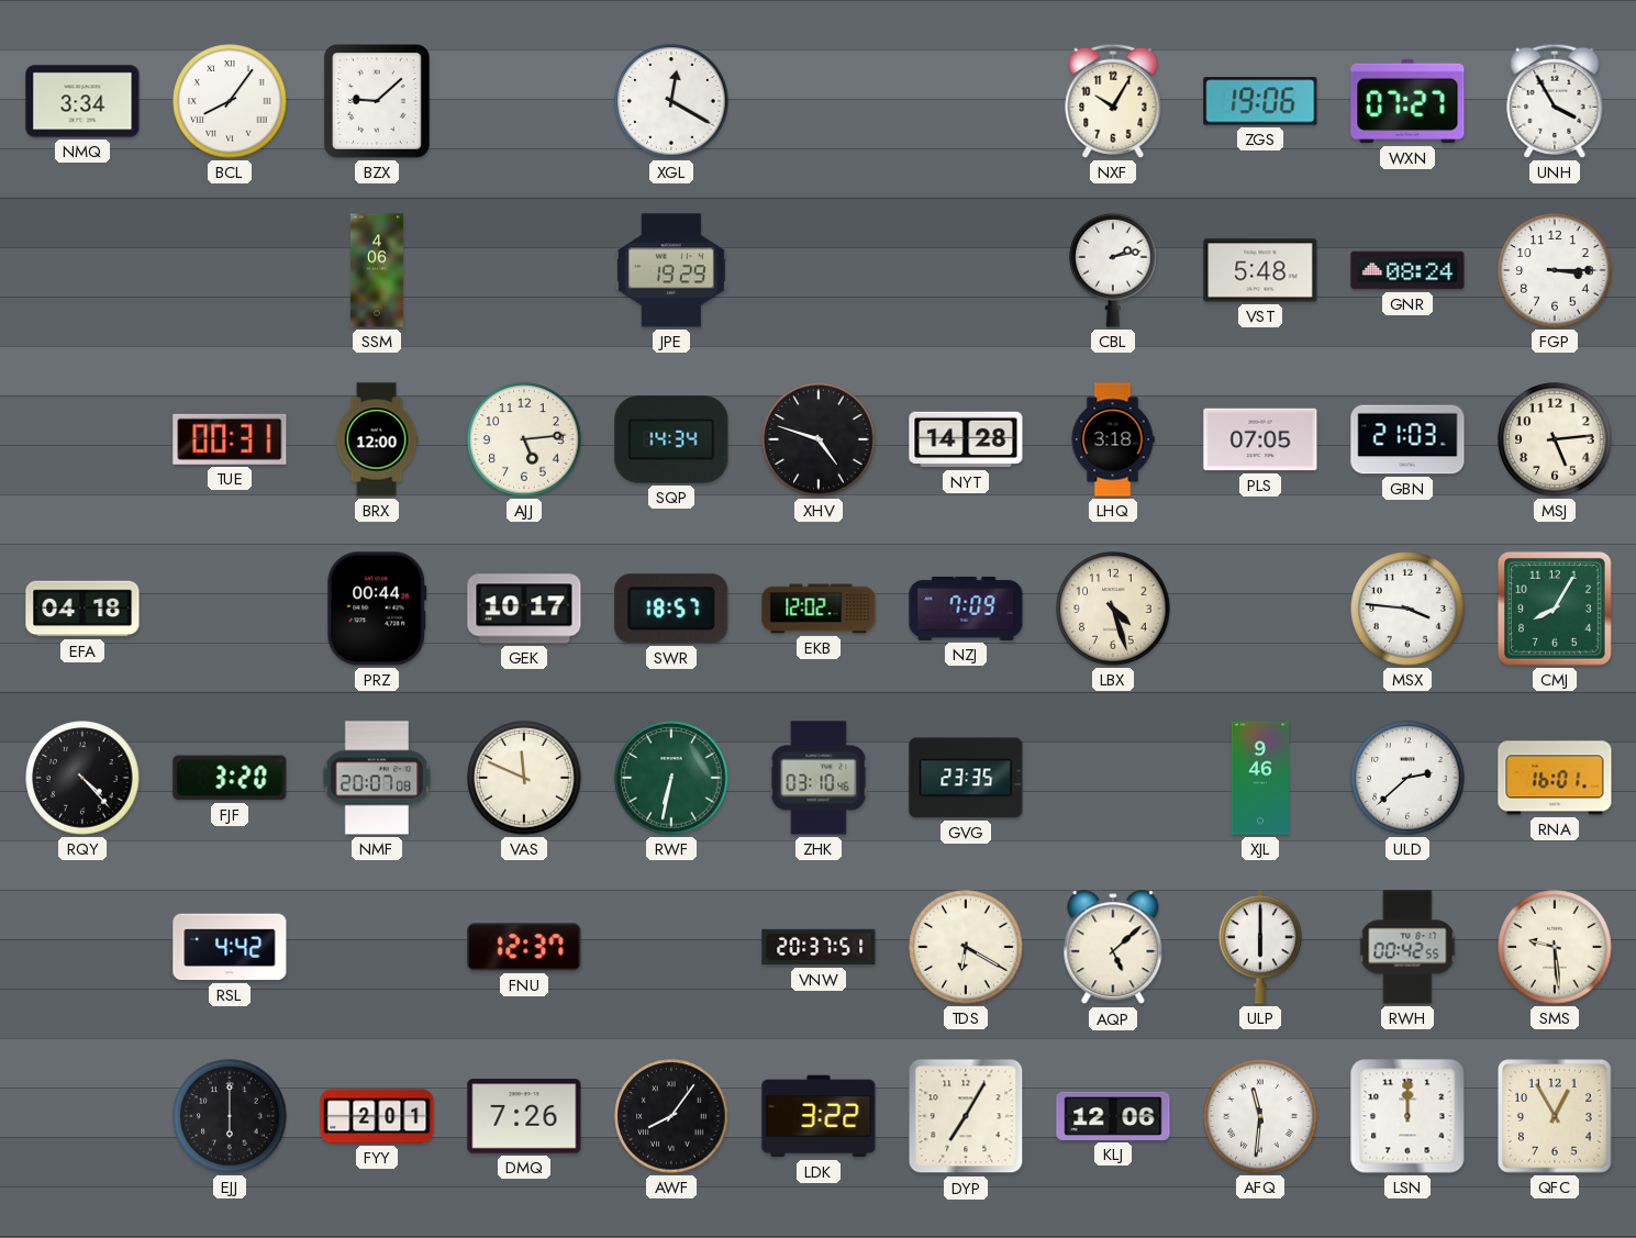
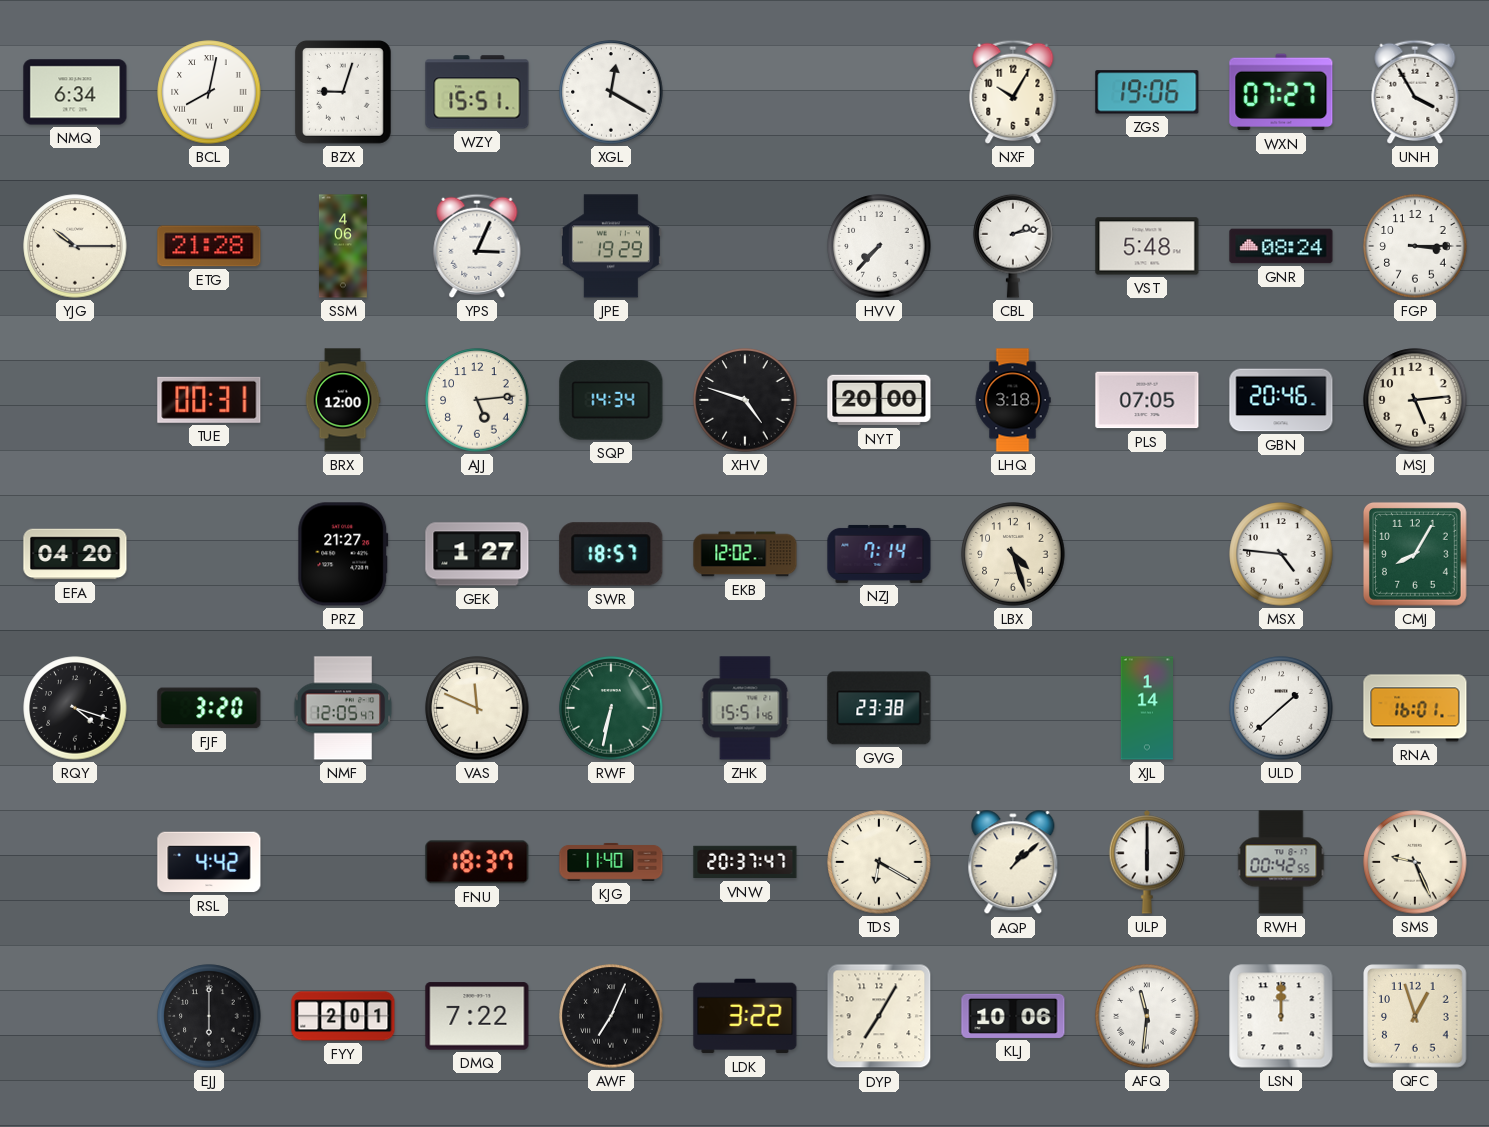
NMQ: 3:34 -> 6:34 (75, 92)
BCL: 8:06 -> 8:02 (209, 92)
BZX: 9:08 -> 9:03 (343, 93)
WZY: none -> 15:51 (477, 92)
YJG: none -> 10:15 (75, 246)
ETG: none -> 21:28 (209, 246)
YPS: none -> 3:04 (477, 246)
HVV: none -> 7:37 (879, 246)
NYT: 14:28 -> 20:00 (879, 400)
GBN: 21:03 -> 20:46 (1281, 400)
EFA: 04:18 -> 04:20 (75, 554)
PRZ: 00:44 -> 21:27 (343, 554)
GEK: 10:17 -> 1:27 (477, 554)
NZJ: 7:09 -> 7:14 (879, 554)
MSX: 3:46 -> 4:46 (1281, 554)
RQY: 4:23 -> 4:18 (75, 708)
NMF: 20:07 -> 12:05 (343, 708)
ZHK: 03:10 -> 15:51 (745, 708)
GVG: 23:35 -> 23:38 (879, 708)
XJL: 9:46 -> 1:14 (1146, 708)
ULD: 2:38 -> 1:38 (1281, 708)
FNU: 12:37 -> 18:37 (477, 862)
KJG: none -> 11:40 (611, 862)
VNW: 20:37:51 -> 20:37:47 (745, 862)
AQP: 5:08 -> 1:08 (1013, 863)
SMS: 9:29 -> 9:26 (1415, 862)
DMQ: 7:26 -> 7:22 (477, 1016)
AWF: 8:06 -> 7:04 (611, 1016)
KLJ: 12:06 -> 10:06 (1013, 1016)
QFC: 12:55 -> 12:57 (1415, 1016)
